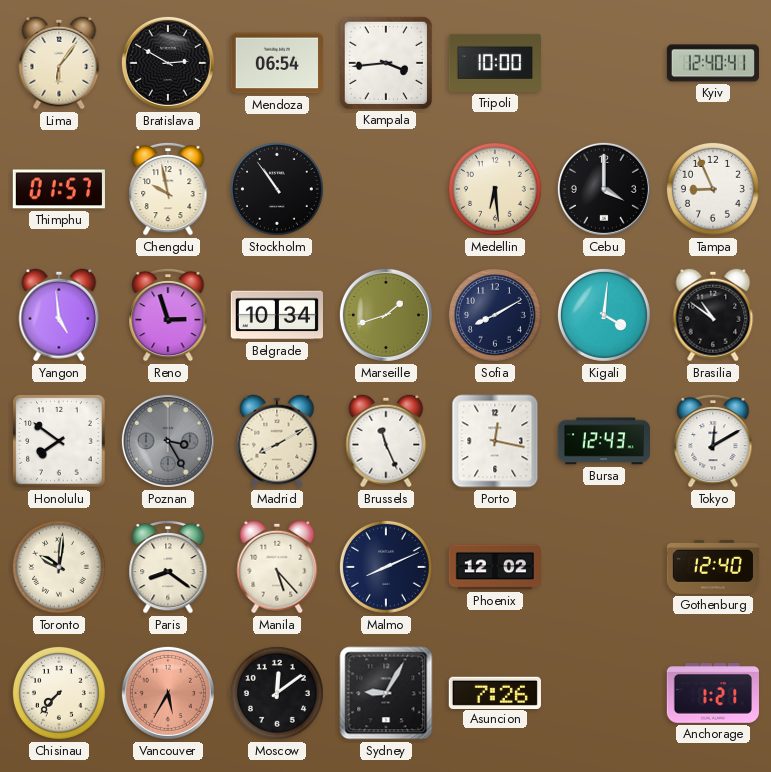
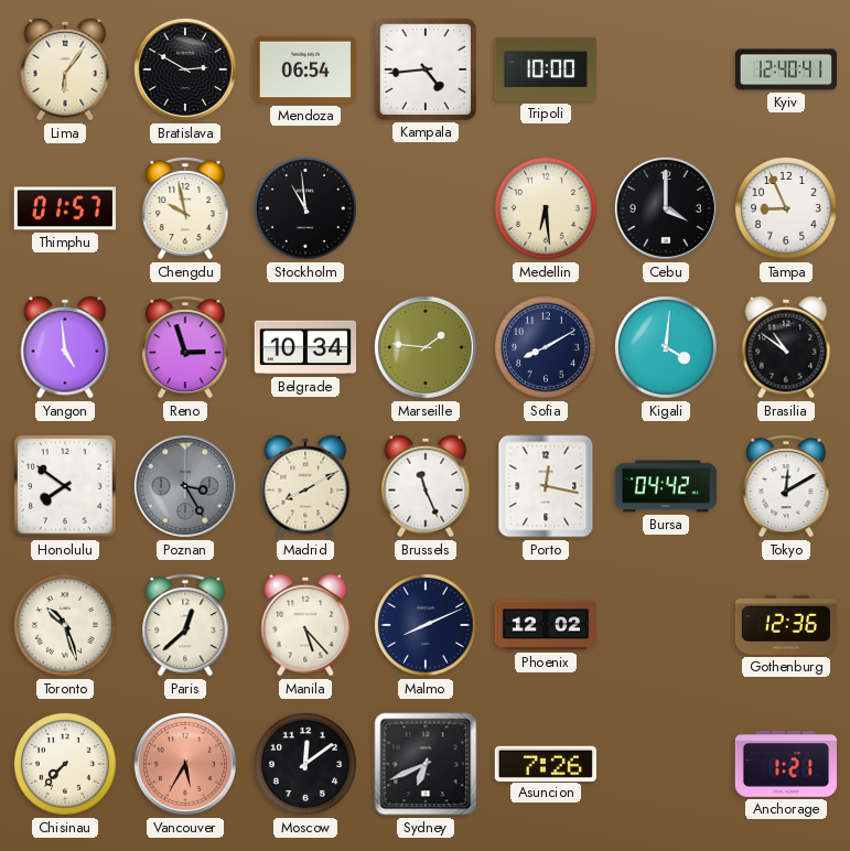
Kampala: 3:44 -> 4:44 (426, 69)
Stockholm: 10:54 -> 10:59 (305, 208)
Marseille: 1:42 -> 1:46 (426, 347)
Bursa: 12:43 -> 04:42 (665, 486)
Toronto: 10:01 -> 10:27 (65, 625)
Paris: 8:21 -> 12:38 (185, 625)
Gothenburg: 12:40 -> 12:36 (786, 625)
Sydney: 9:05 -> 6:41 (426, 764)
